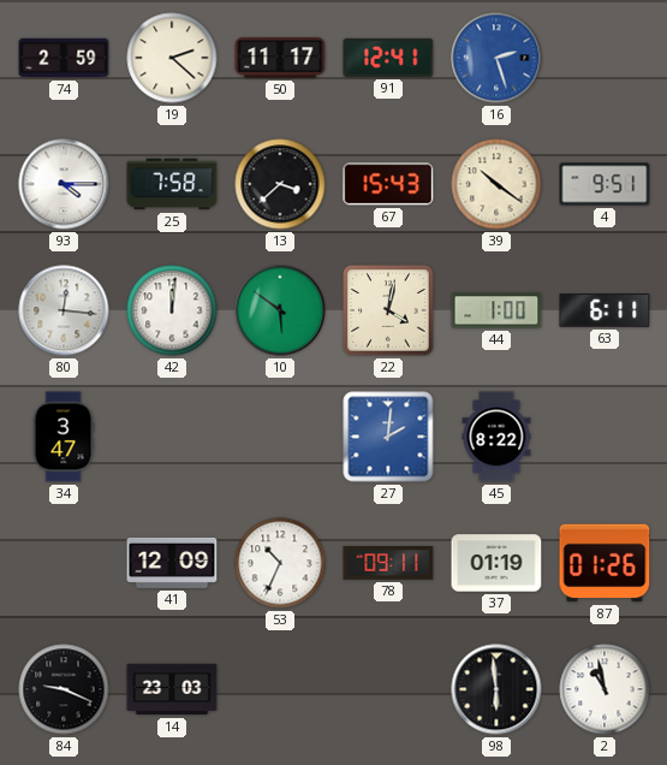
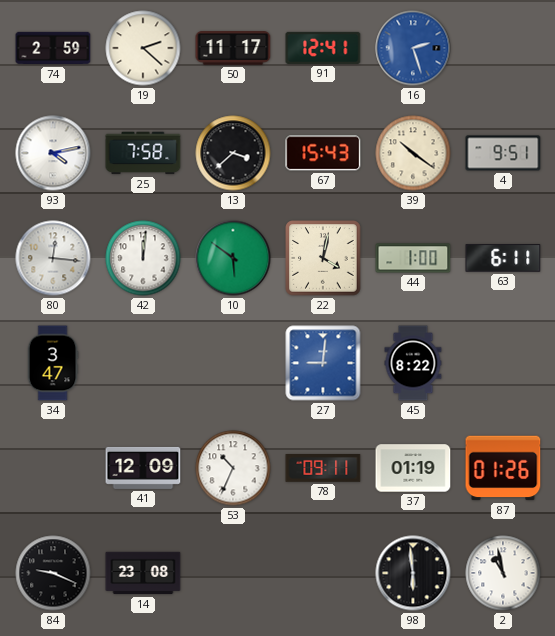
93: 4:15 -> 4:13 (53, 153)
27: 2:01 -> 9:01 (323, 363)
14: 23:03 -> 23:08 (143, 573)
